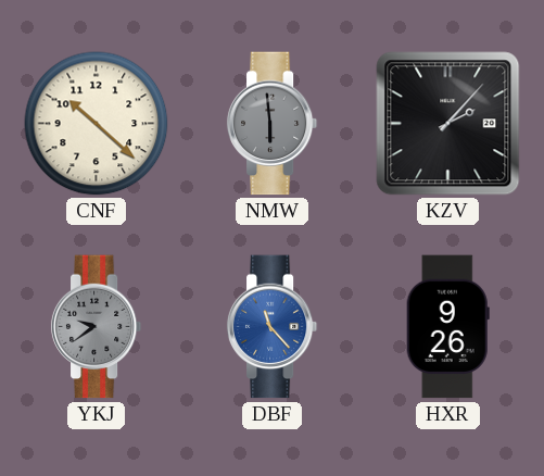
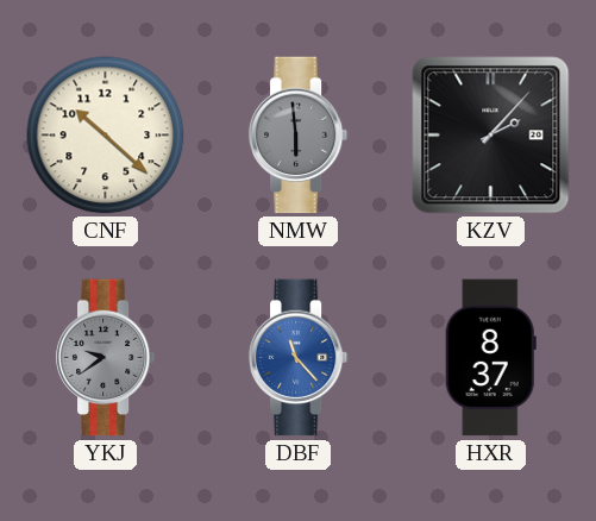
HXR: 9:26 -> 8:37 (490, 358)
